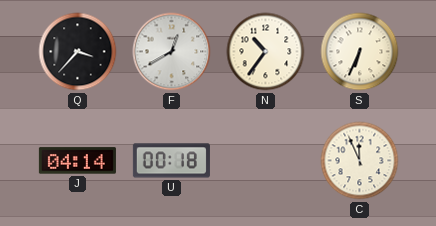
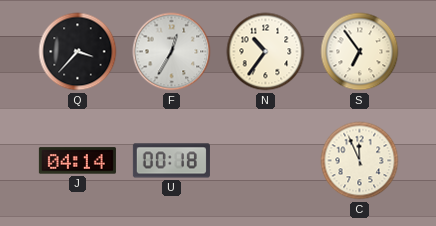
F: 12:40 -> 12:35 (172, 52)
S: 6:34 -> 6:54 (360, 52)
